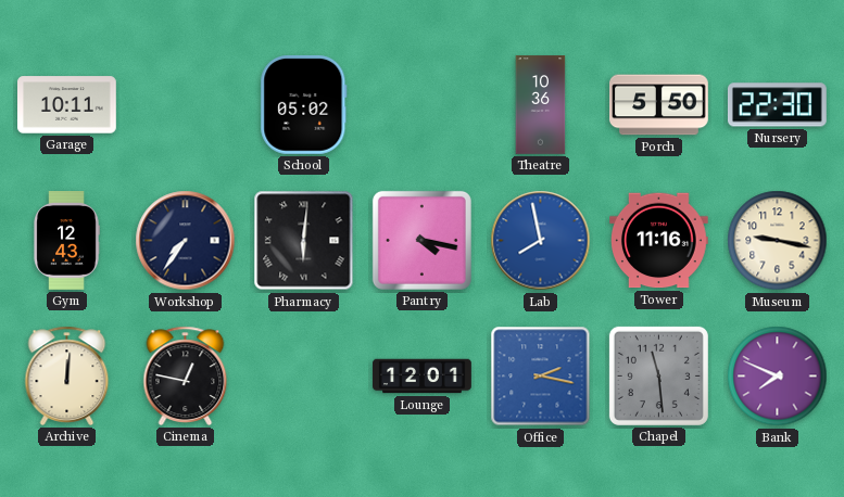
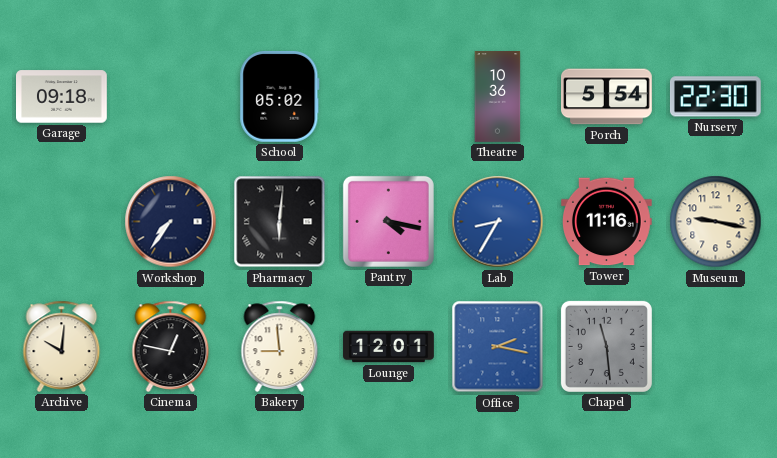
Garage: 10:11 -> 09:18 (62, 97)
Porch: 5:50 -> 5:54 (607, 97)
Gym: 12:43 -> none (66, 241)
Lab: 7:58 -> 8:35 (498, 222)
Archive: 12:01 -> 10:01 (62, 346)
Bakery: none -> 8:59 (280, 346)
Bank: 7:49 -> none (778, 377)
